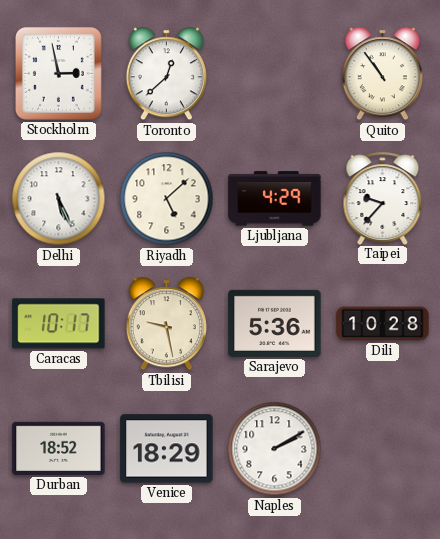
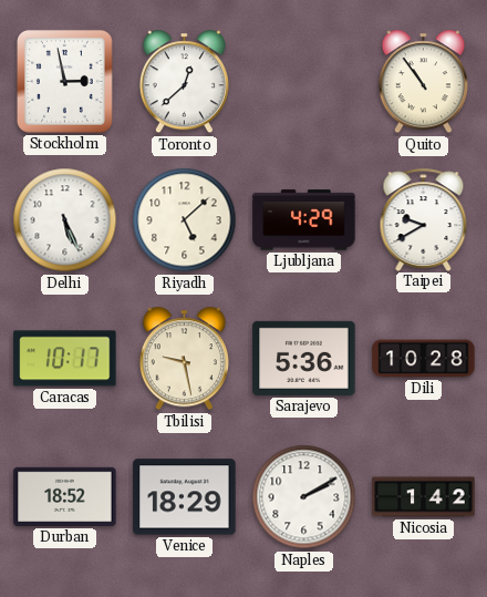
Taipei: 9:37 -> 9:40 (424, 219)
Nicosia: none -> 1:42 (424, 497)
